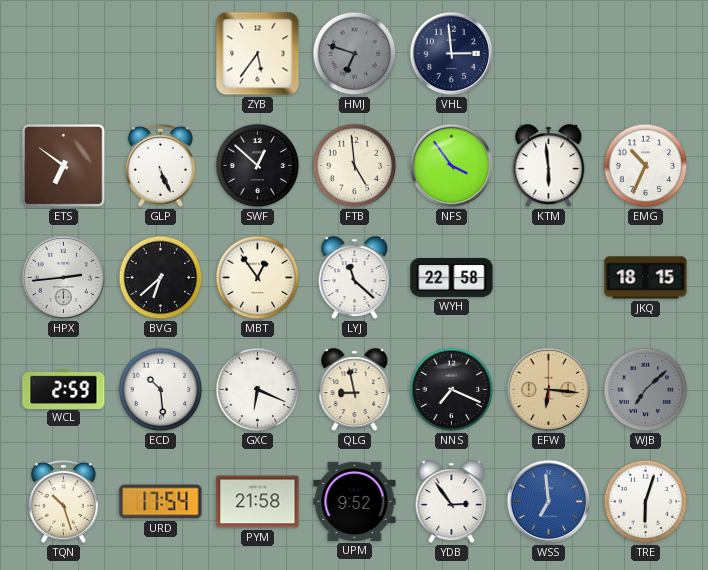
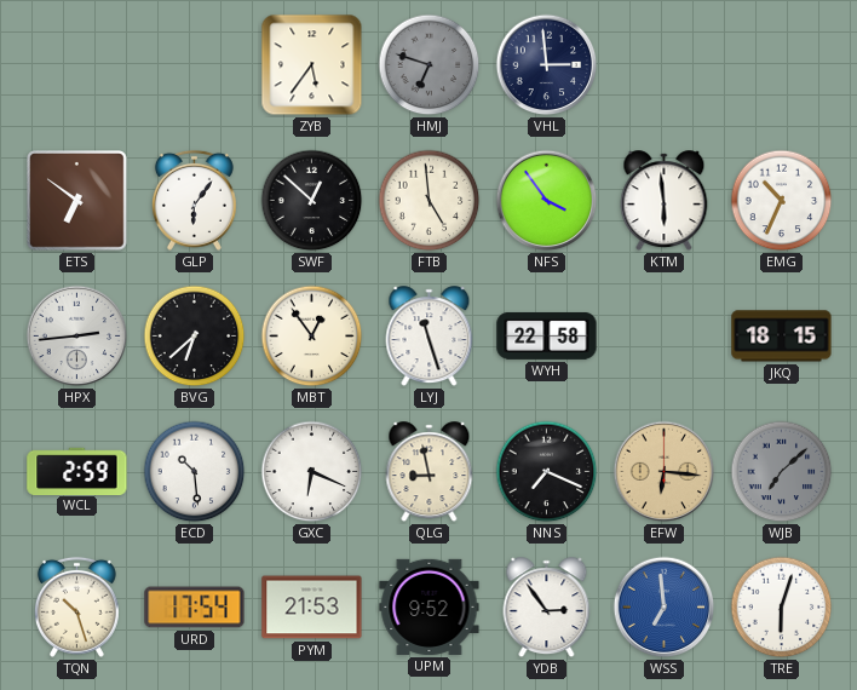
GLP: 5:26 -> 6:06 (194, 200)
LYJ: 11:22 -> 11:27 (430, 337)
PYM: 21:58 -> 21:53 (312, 608)
